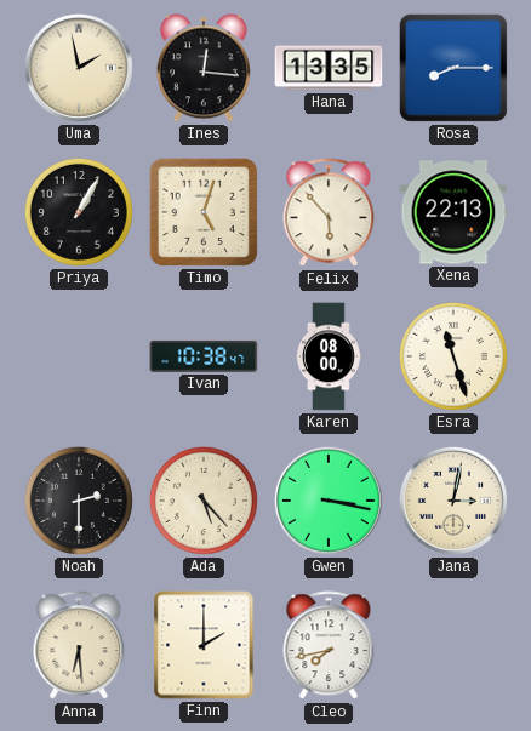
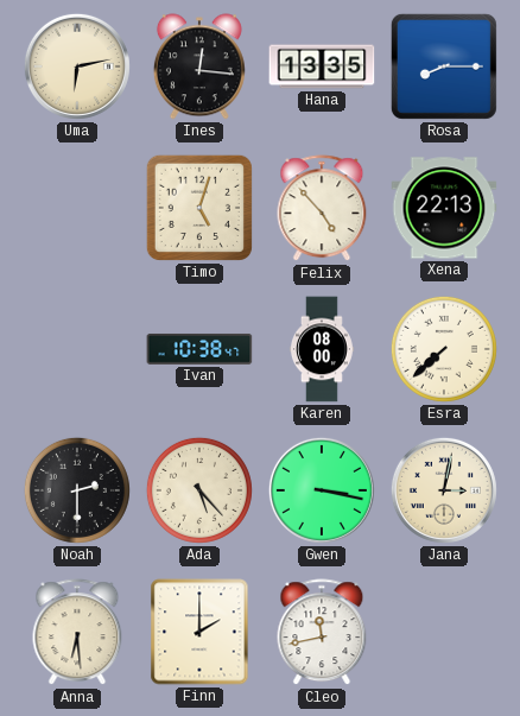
Uma: 1:58 -> 6:13 (77, 66)
Priya: 1:05 -> none (79, 212)
Felix: 5:53 -> 4:53 (322, 209)
Esra: 11:27 -> 7:38 (444, 349)
Cleo: 7:43 -> 11:43 (322, 633)
